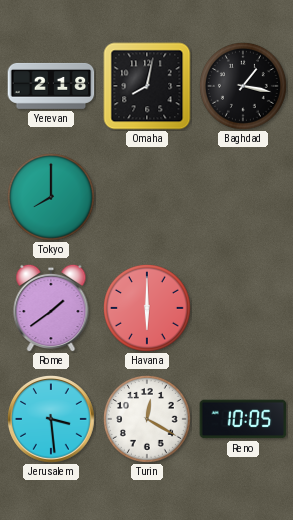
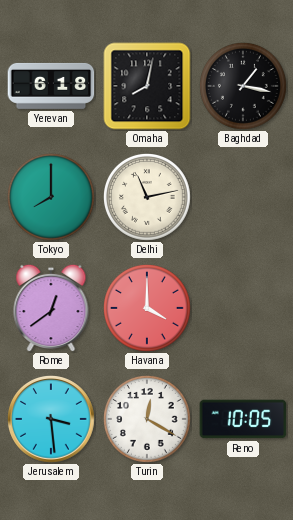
Yerevan: 2:18 -> 6:18 (51, 86)
Delhi: none -> 11:13 (148, 198)
Rome: 1:39 -> 12:39 (51, 308)
Havana: 6:00 -> 4:00 (148, 309)
